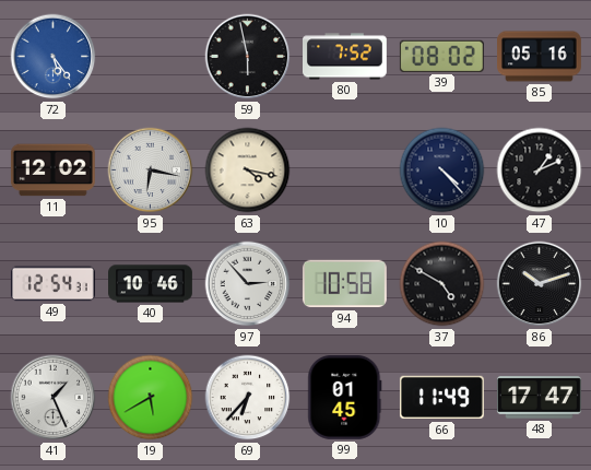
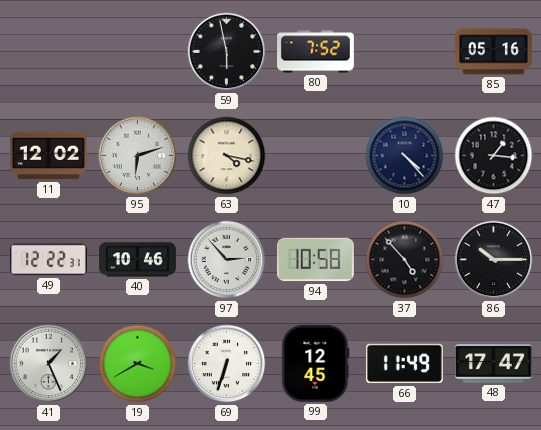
72: 5:24 -> none (54, 57)
39: 08:02 -> none (441, 56)
95: 6:17 -> 6:12 (138, 156)
47: 1:11 -> 1:16 (494, 156)
49: 12:54 -> 12:22 (48, 260)
37: 4:50 -> 4:53 (405, 260)
86: 10:12 -> 10:15 (494, 260)
19: 5:40 -> 3:40 (138, 364)
69: 6:37 -> 6:33 (227, 364)
99: 01:45 -> 12:45 (316, 363)
